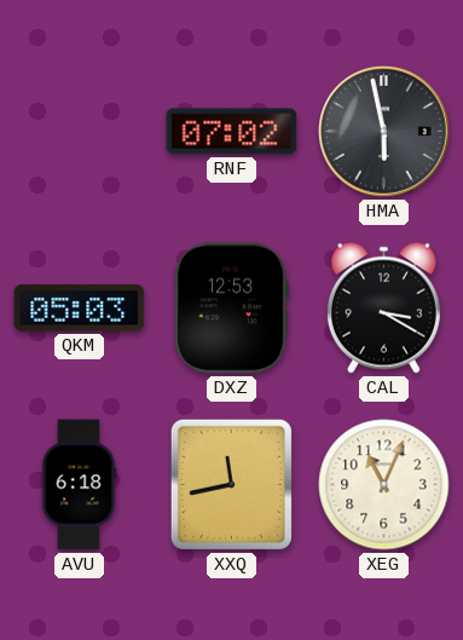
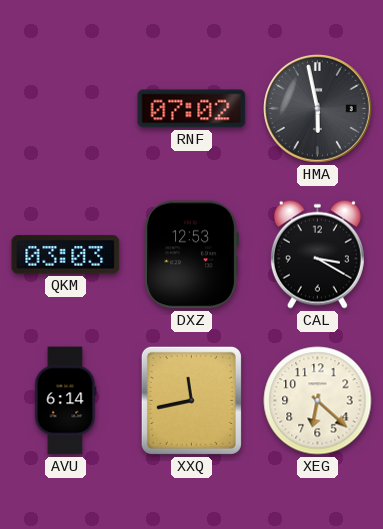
QKM: 05:03 -> 03:03 (66, 255)
AVU: 6:18 -> 6:14 (65, 401)
XEG: 11:04 -> 6:22 (318, 401)
